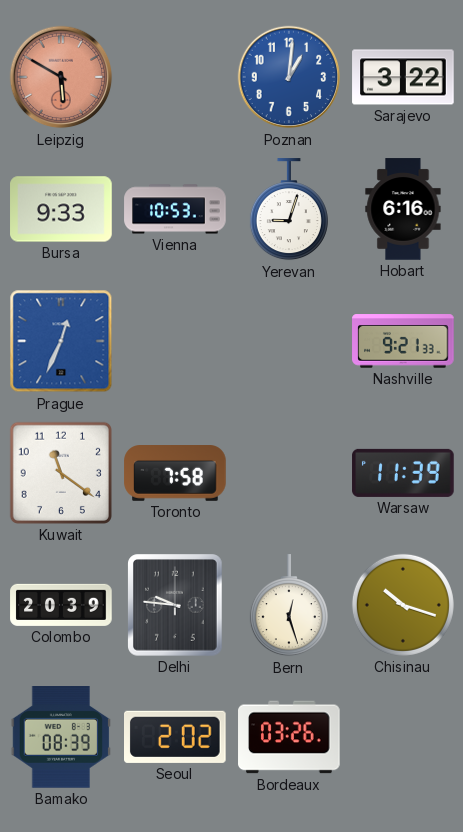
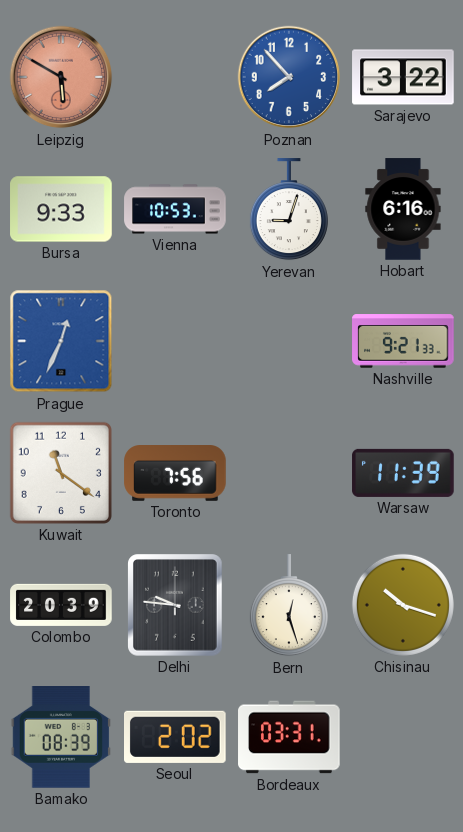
Poznan: 1:01 -> 7:53 (289, 77)
Toronto: 7:58 -> 7:56 (175, 474)
Bordeaux: 03:26 -> 03:31 (289, 737)
